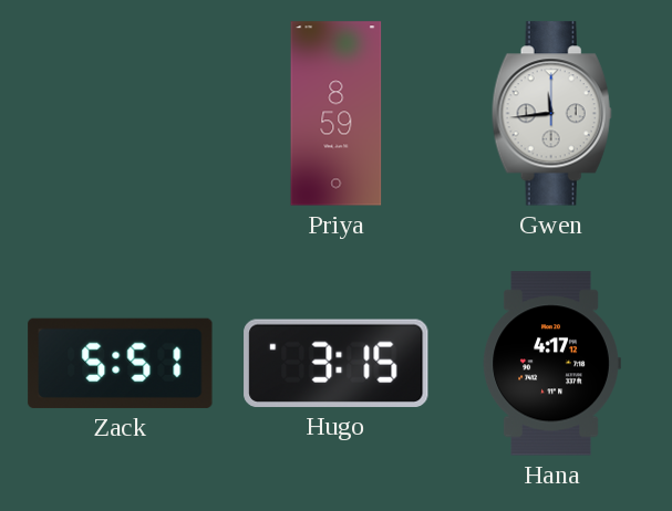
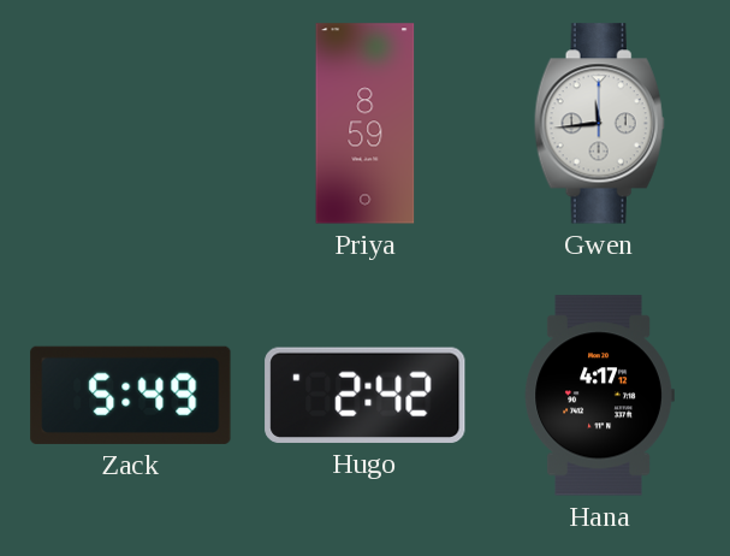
Zack: 5:51 -> 5:49 (131, 395)
Hugo: 3:15 -> 2:42 (366, 395)
